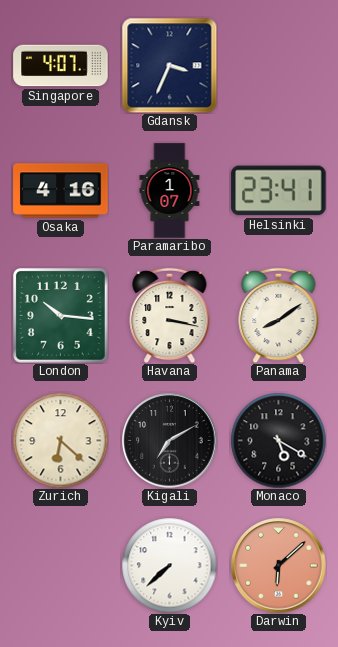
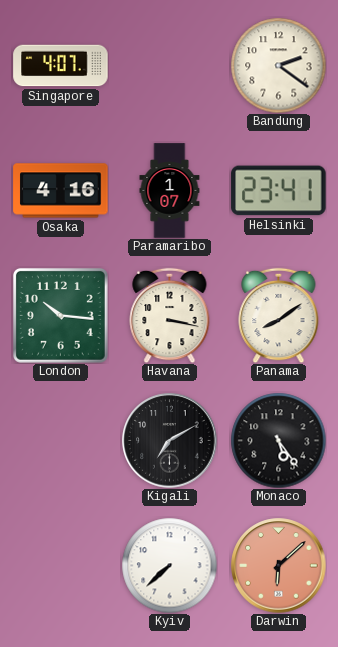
Gdansk: 3:34 -> none (169, 65)
Bandung: none -> 2:21 (278, 65)
Zurich: 6:22 -> none (60, 440)
Monaco: 5:20 -> 5:24 (278, 440)
